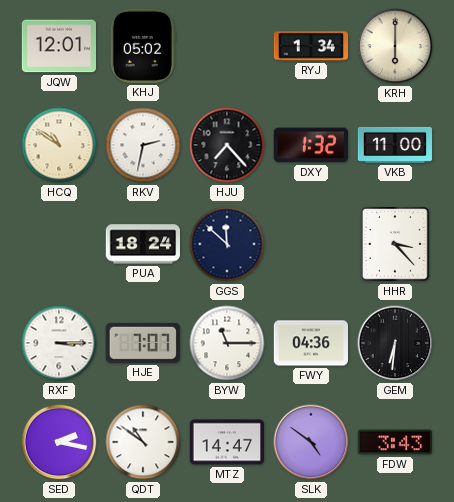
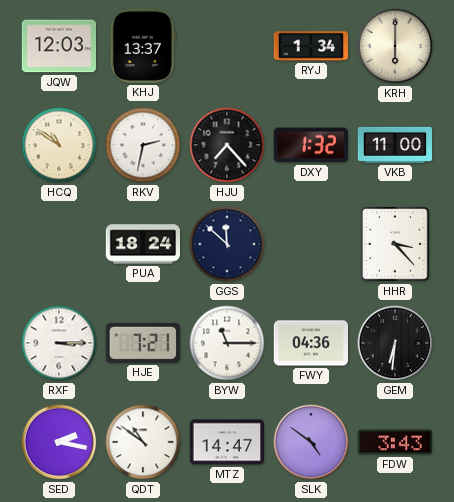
JQW: 12:01 -> 12:03 (58, 46)
KHJ: 05:02 -> 13:37 (143, 46)
HJE: 7:07 -> 7:21 (143, 343)
